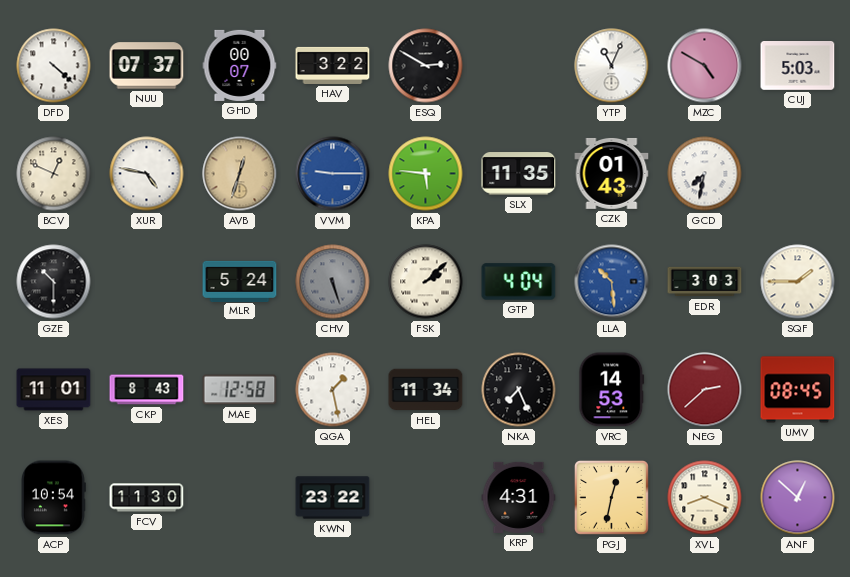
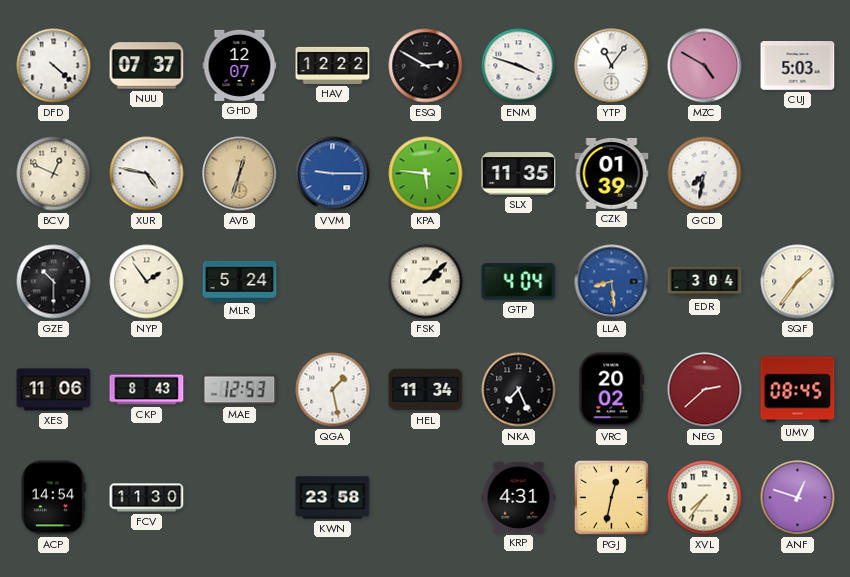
GHD: 00:07 -> 12:07 (240, 65)
HAV: 3:22 -> 12:22 (333, 65)
ENM: none -> 3:48 (519, 66)
YTP: 11:04 -> 11:06 (612, 66)
CZK: 01:43 -> 01:39 (612, 173)
NYP: none -> 1:54 (147, 282)
CHV: 5:27 -> none (333, 282)
LLA: 10:29 -> 8:29 (612, 282)
EDR: 3:03 -> 3:04 (705, 282)
SQF: 1:45 -> 1:36 (798, 282)
XES: 11:01 -> 11:06 (54, 390)
MAE: 12:58 -> 12:53 (240, 390)
VRC: 14:53 -> 20:02 (612, 390)
ACP: 10:54 -> 14:54 (53, 498)
KWN: 23:22 -> 23:58 (333, 498)
XVL: 8:19 -> 7:36 (705, 498)
ANF: 12:52 -> 12:48 (798, 498)
